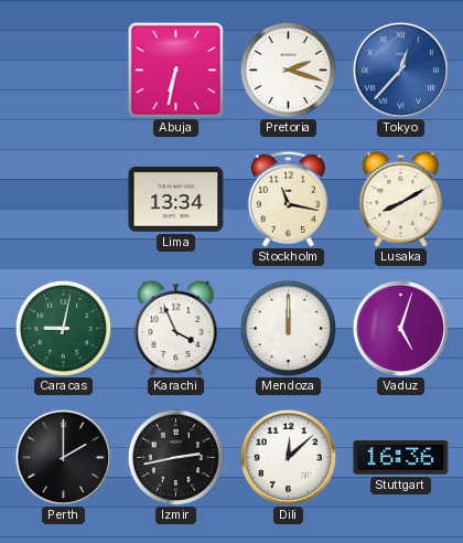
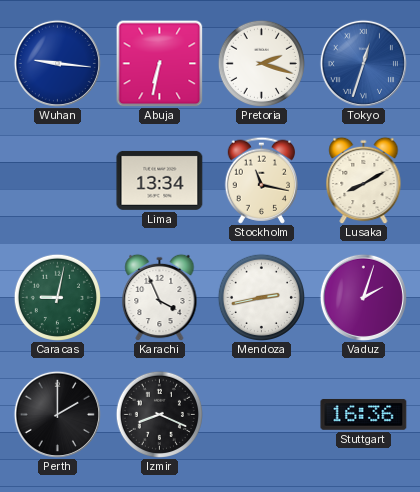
Wuhan: none -> 9:16 (57, 63)
Tokyo: 12:37 -> 12:33 (363, 63)
Mendoza: 12:00 -> 2:43 (261, 297)
Vaduz: 5:03 -> 2:03 (363, 297)
Izmir: 2:43 -> 8:19 (159, 414)
Dili: 12:08 -> none (288, 457)
